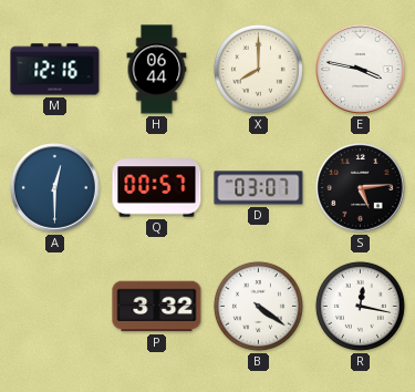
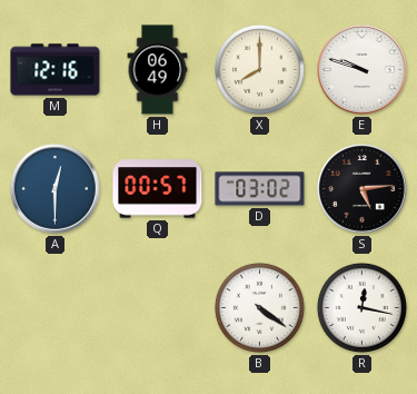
H: 06:44 -> 06:49 (158, 70)
E: 3:47 -> 9:48 (363, 70)
D: 03:07 -> 03:02 (260, 189)
P: 3:32 -> none (157, 307)
